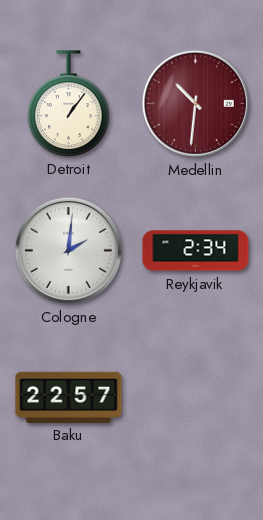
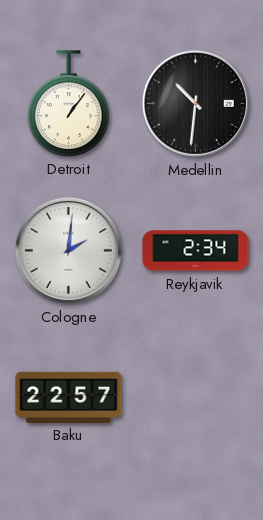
Medellin dial: burgundy -> black (195, 103)
